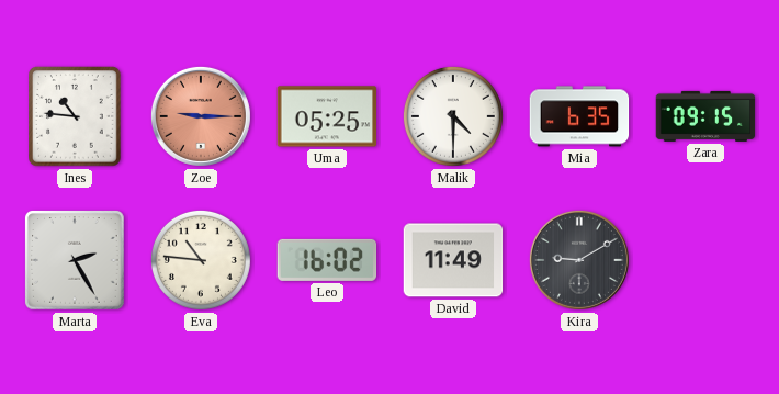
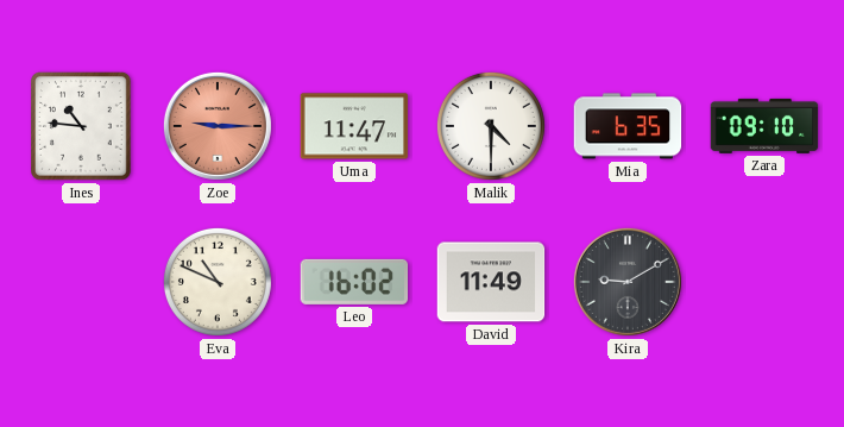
Uma: 05:25 -> 11:47 (354, 126)
Zara: 09:15 -> 09:10 (764, 126)
Marta: 2:25 -> none (76, 261)
Eva: 10:46 -> 10:49 (218, 282)
